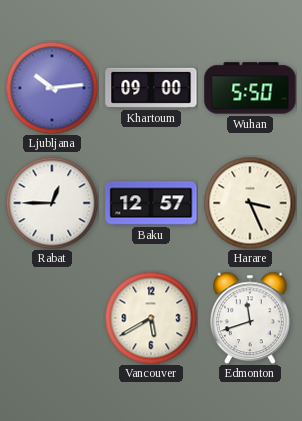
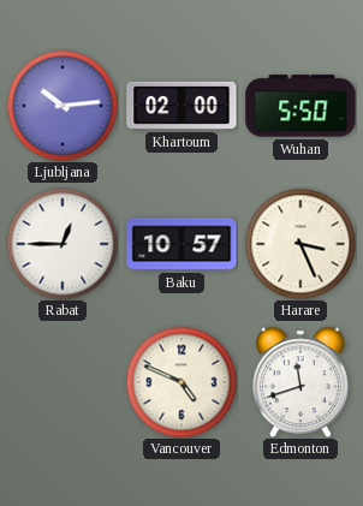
Khartoum: 09:00 -> 02:00 (181, 106)
Baku: 12:57 -> 10:57 (181, 244)
Vancouver: 5:40 -> 4:49 (181, 382)
